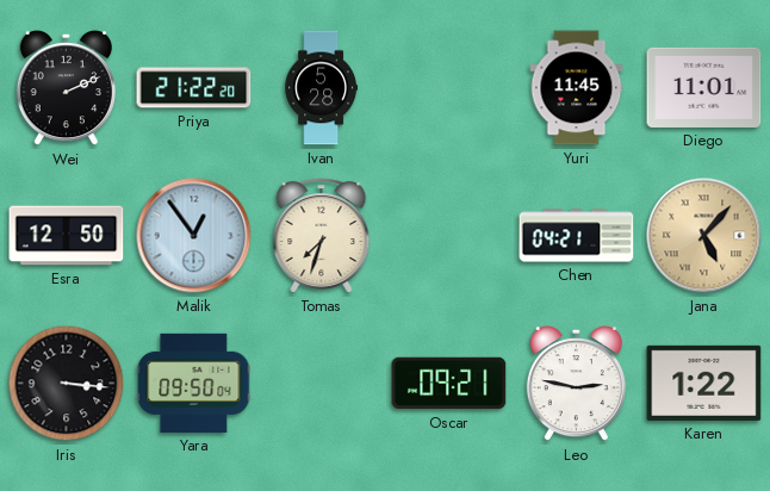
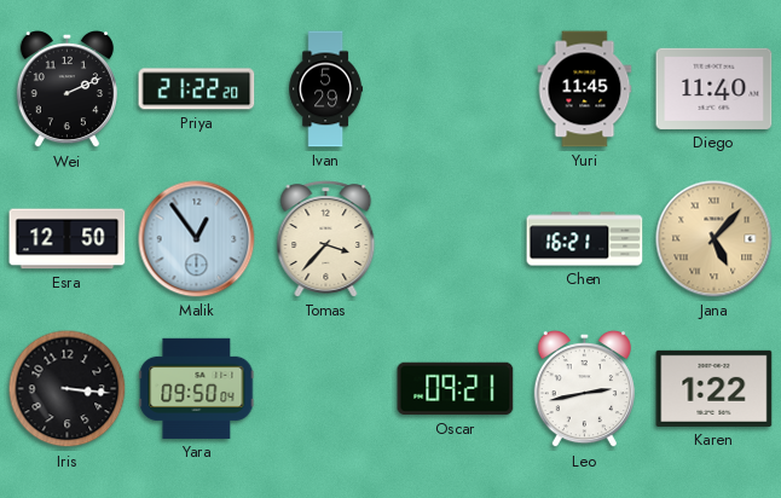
Ivan: 5:28 -> 5:29 (326, 89)
Diego: 11:01 -> 11:40 (715, 88)
Tomas: 7:33 -> 3:37 (326, 239)
Chen: 04:21 -> 16:21 (585, 239)
Leo: 2:47 -> 2:43 (584, 390)
